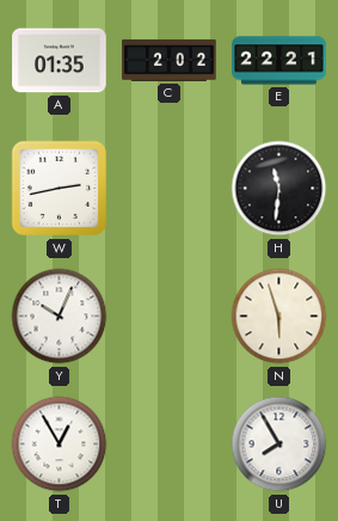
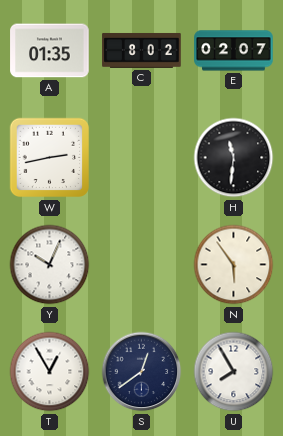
C: 2:02 -> 8:02 (142, 50)
E: 22:21 -> 02:07 (234, 51)
N: 5:57 -> 5:54 (234, 265)
S: none -> 12:39 (142, 372)
